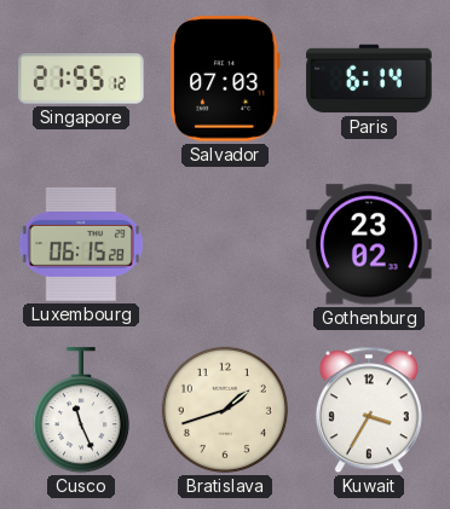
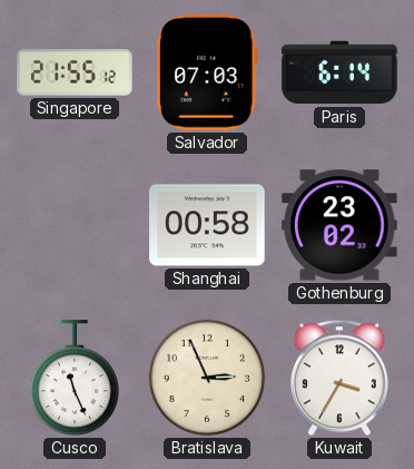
Luxembourg: 06:15 -> none (81, 244)
Shanghai: none -> 00:58 (207, 225)
Bratislava: 1:42 -> 2:56 (207, 378)
